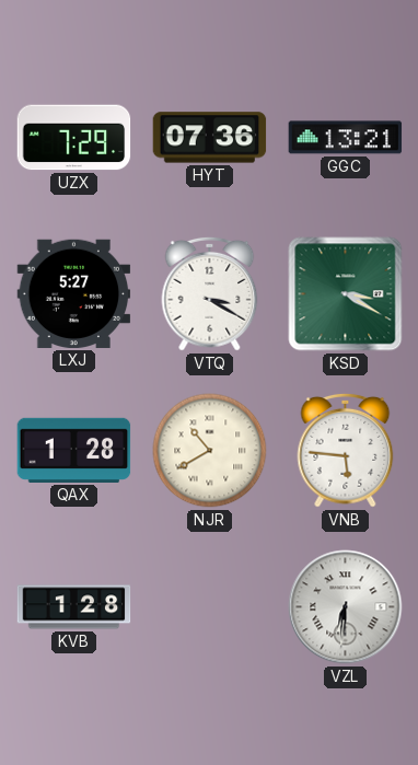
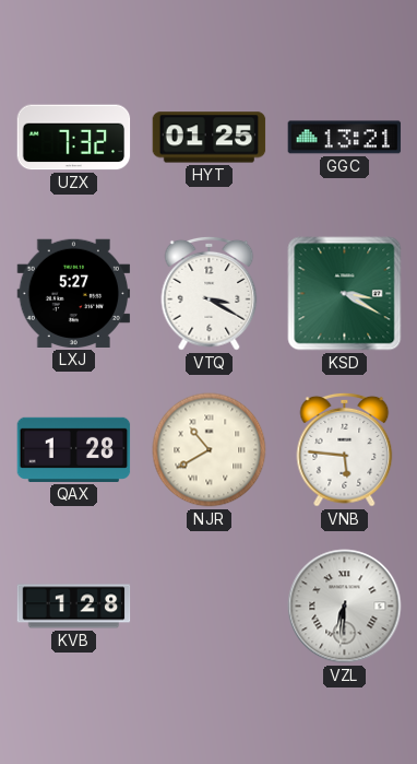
UZX: 7:29 -> 7:32 (74, 138)
HYT: 07:36 -> 01:25 (210, 138)
